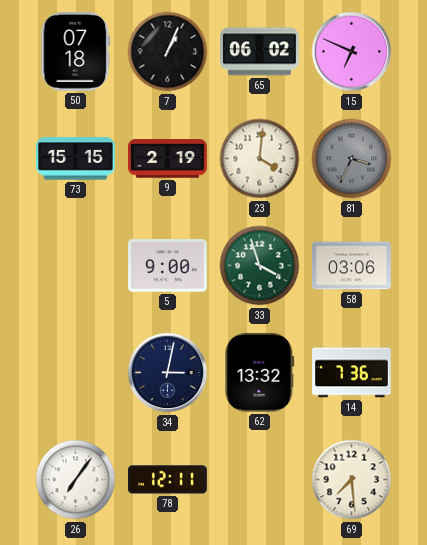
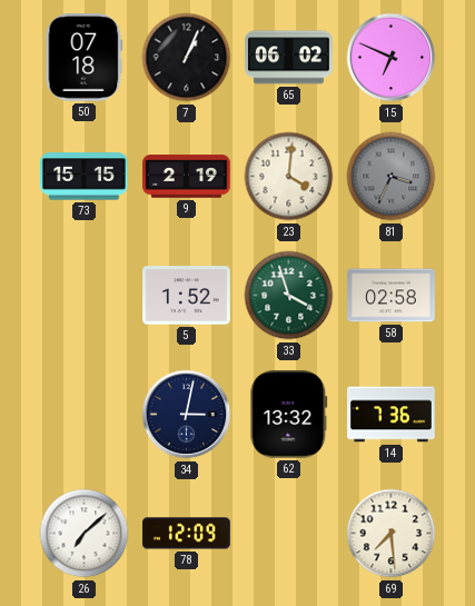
5: 9:00 -> 1:52 (187, 296)
58: 03:06 -> 02:58 (392, 296)
26: 7:06 -> 7:08 (85, 534)
78: 12:11 -> 12:09 (187, 534)
